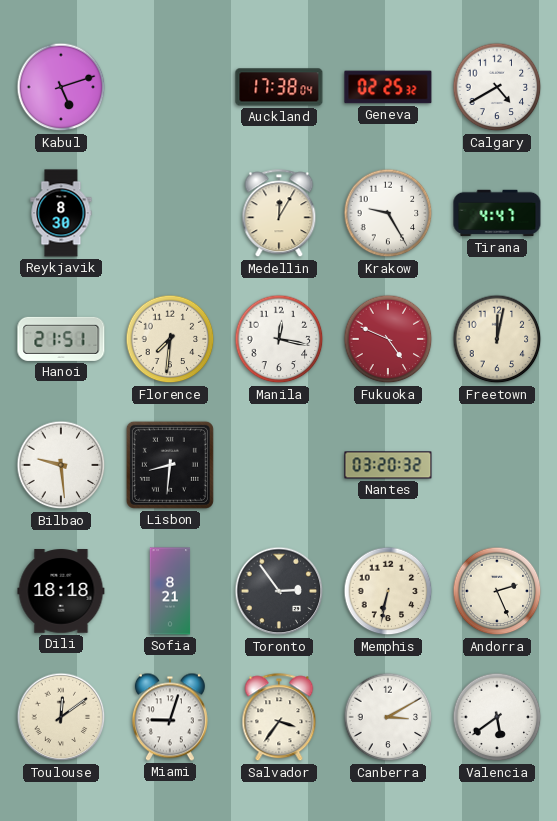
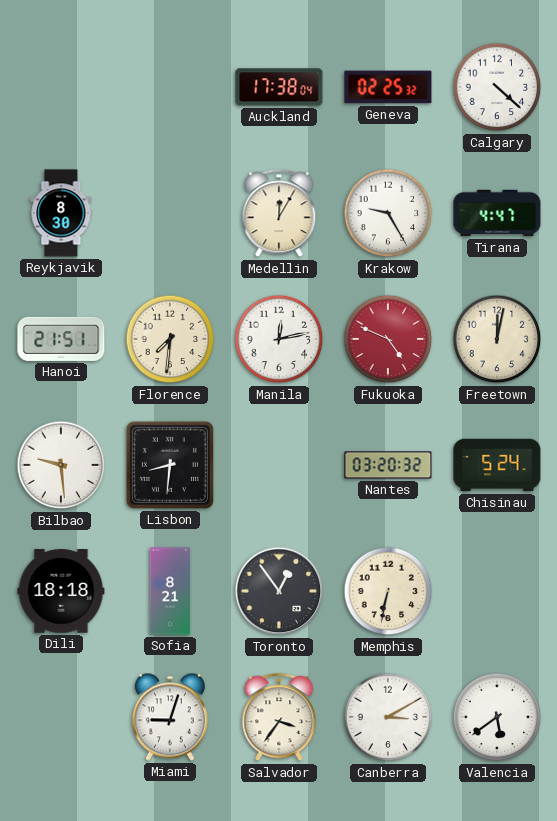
Kabul: 5:12 -> none (61, 87)
Calgary: 4:40 -> 4:22 (497, 87)
Manila: 12:17 -> 12:13 (279, 339)
Chisinau: none -> 5:24 (497, 465)
Toronto: 2:54 -> 12:54 (279, 591)
Andorra: 2:26 -> none (497, 591)
Toulouse: 12:09 -> none (61, 717)
